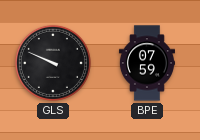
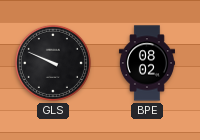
BPE: 07:59 -> 08:02 (147, 63)
